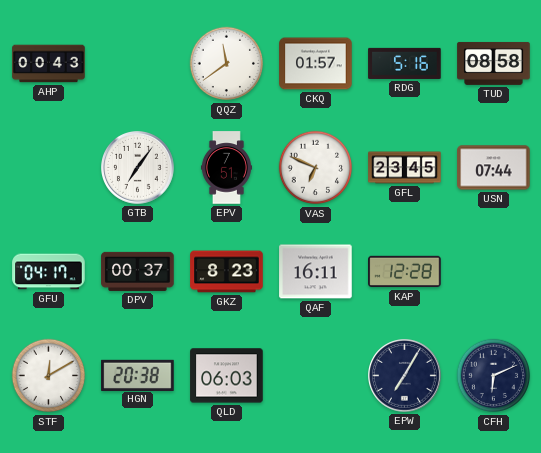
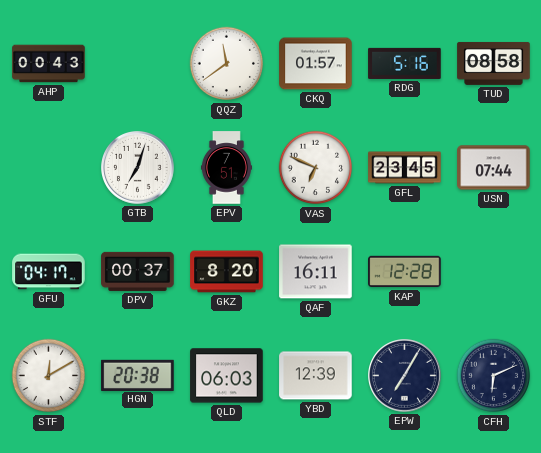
GTB: 7:06 -> 7:03 (138, 168)
GKZ: 8:23 -> 8:20 (227, 272)
YBD: none -> 12:39 (316, 376)
